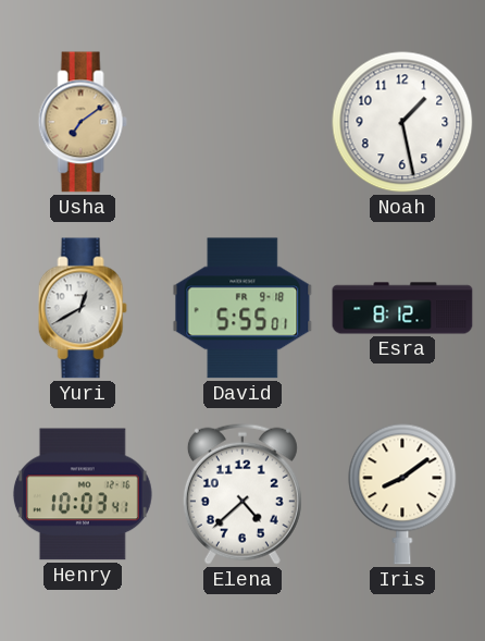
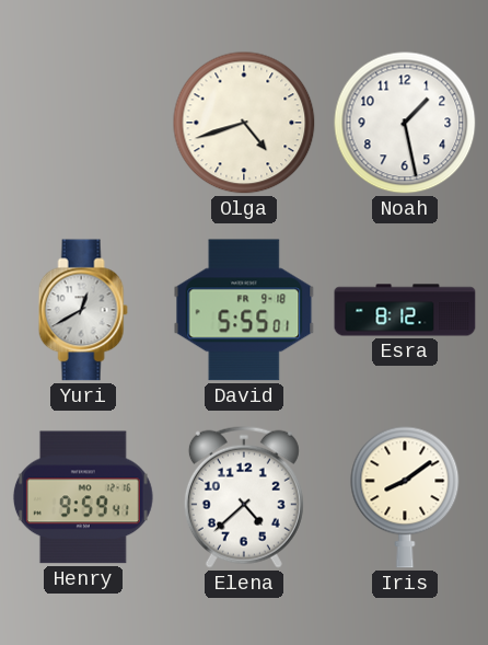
Usha: 7:09 -> none (83, 122)
Olga: none -> 4:42 (244, 123)
Henry: 10:03 -> 9:59 (83, 497)
